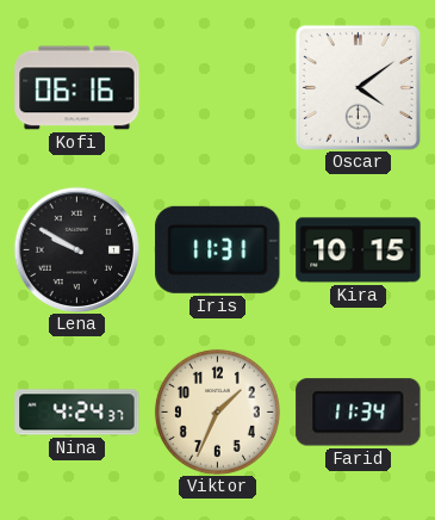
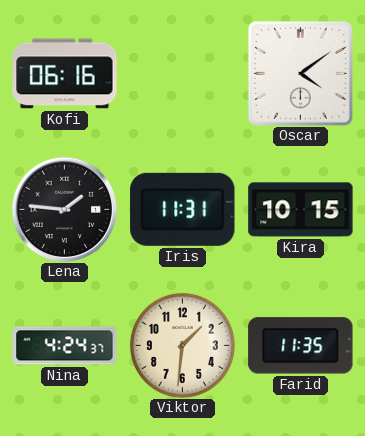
Lena: 9:50 -> 1:46 (64, 209)
Viktor: 1:34 -> 1:31 (182, 345)
Farid: 11:34 -> 11:35 (301, 346)
